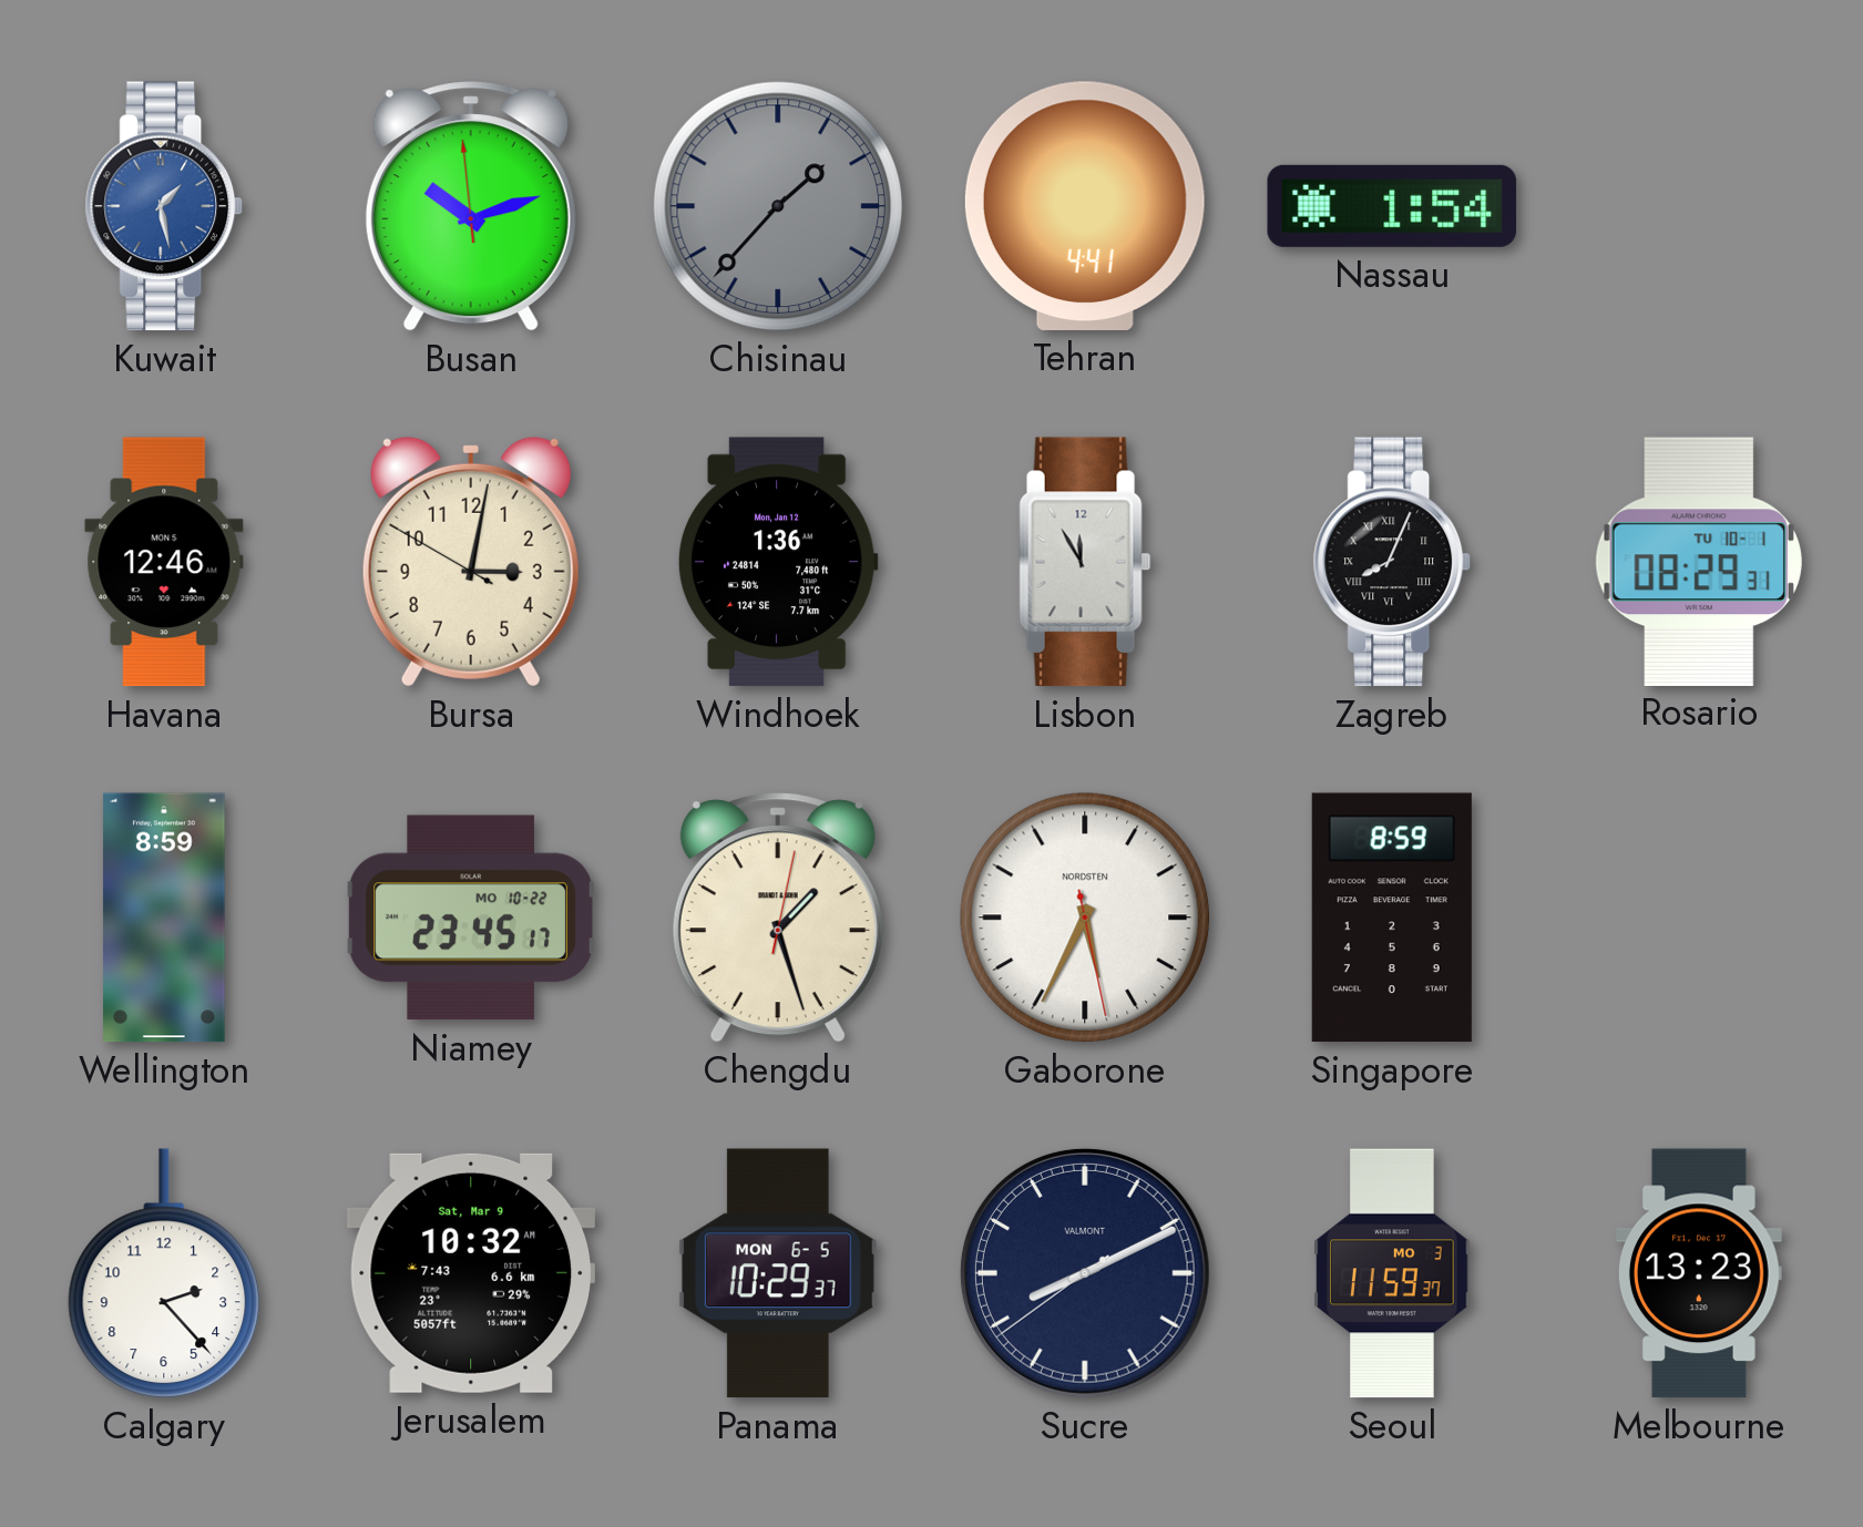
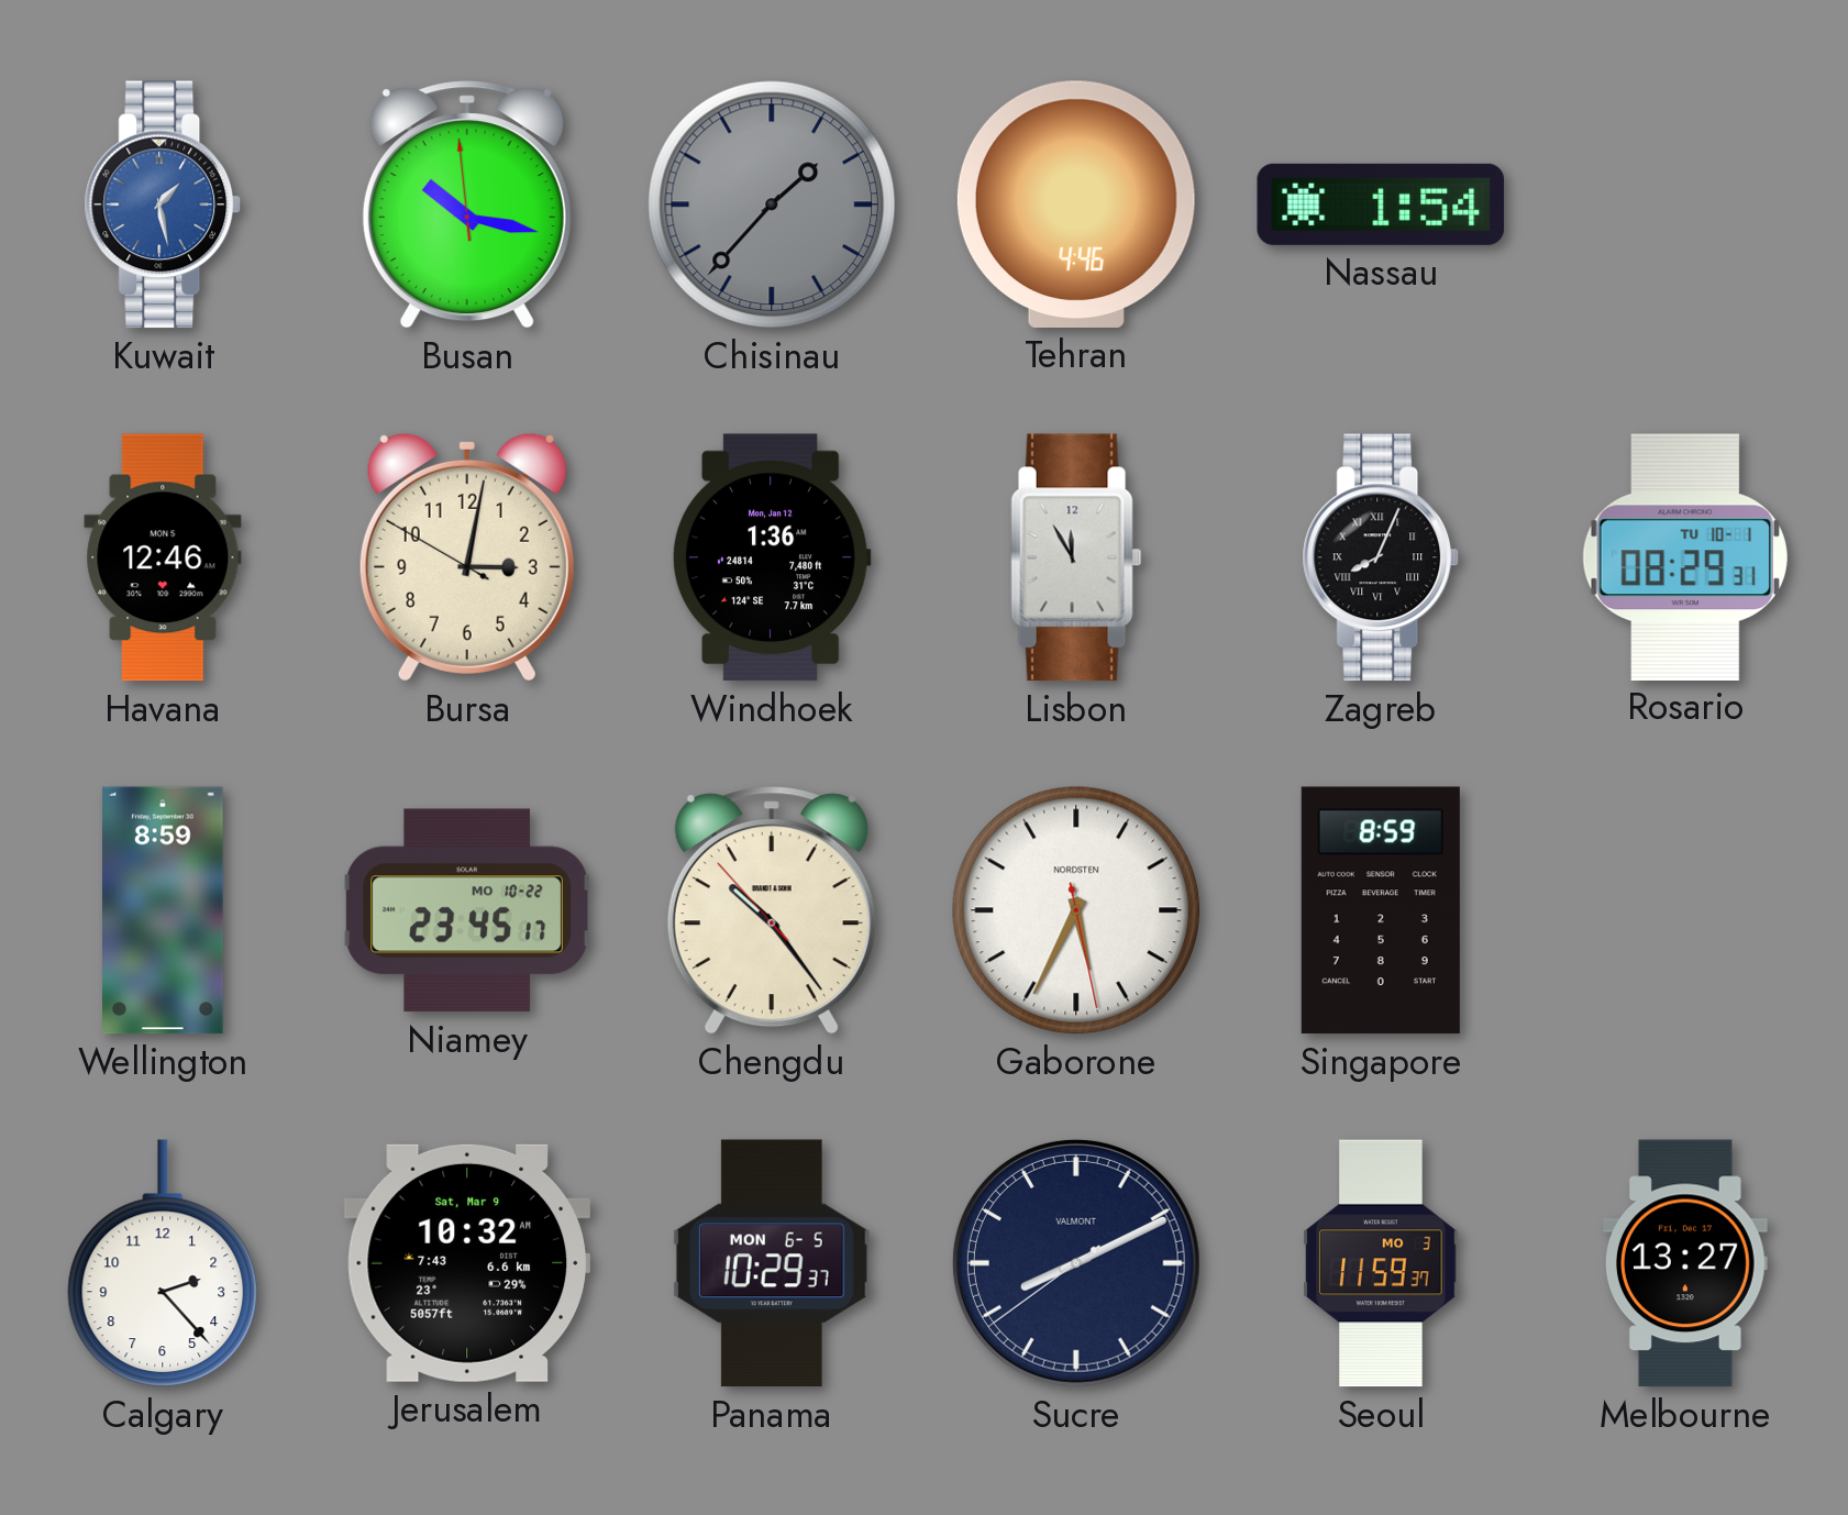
Busan: 10:11 -> 10:16 (467, 204)
Tehran: 4:41 -> 4:46 (1076, 204)
Chengdu: 1:27 -> 10:23 (772, 910)
Melbourne: 13:23 -> 13:27 (1685, 1263)
